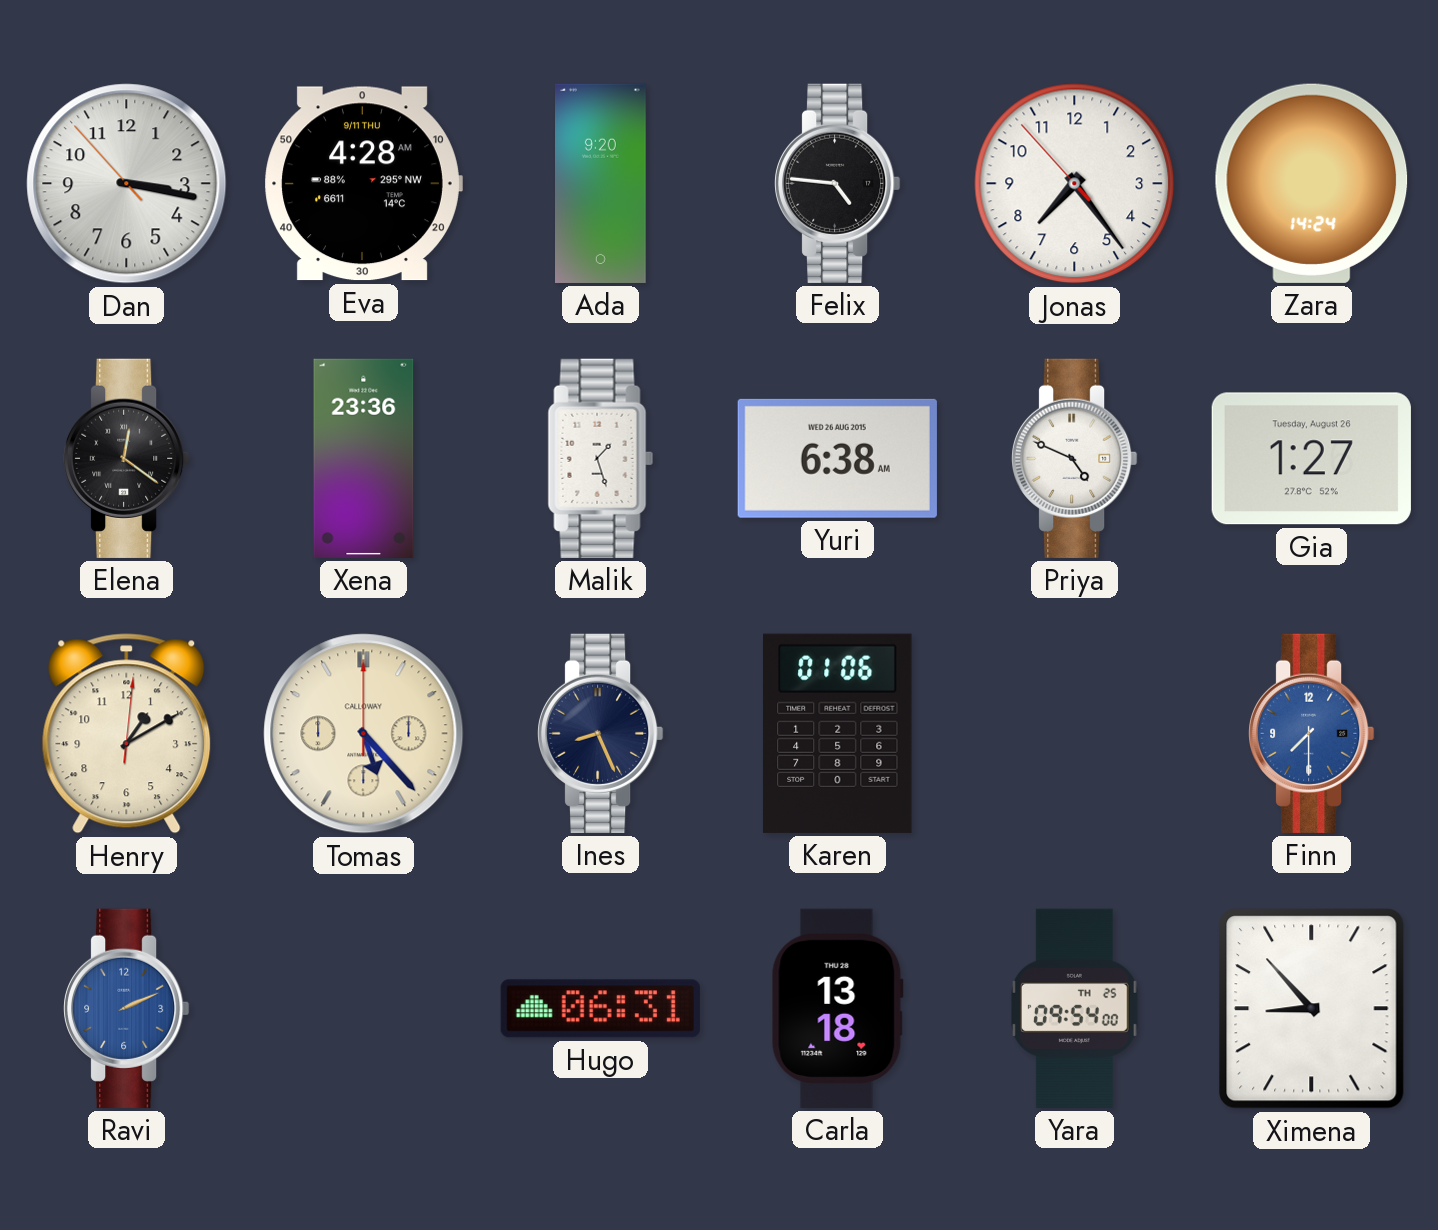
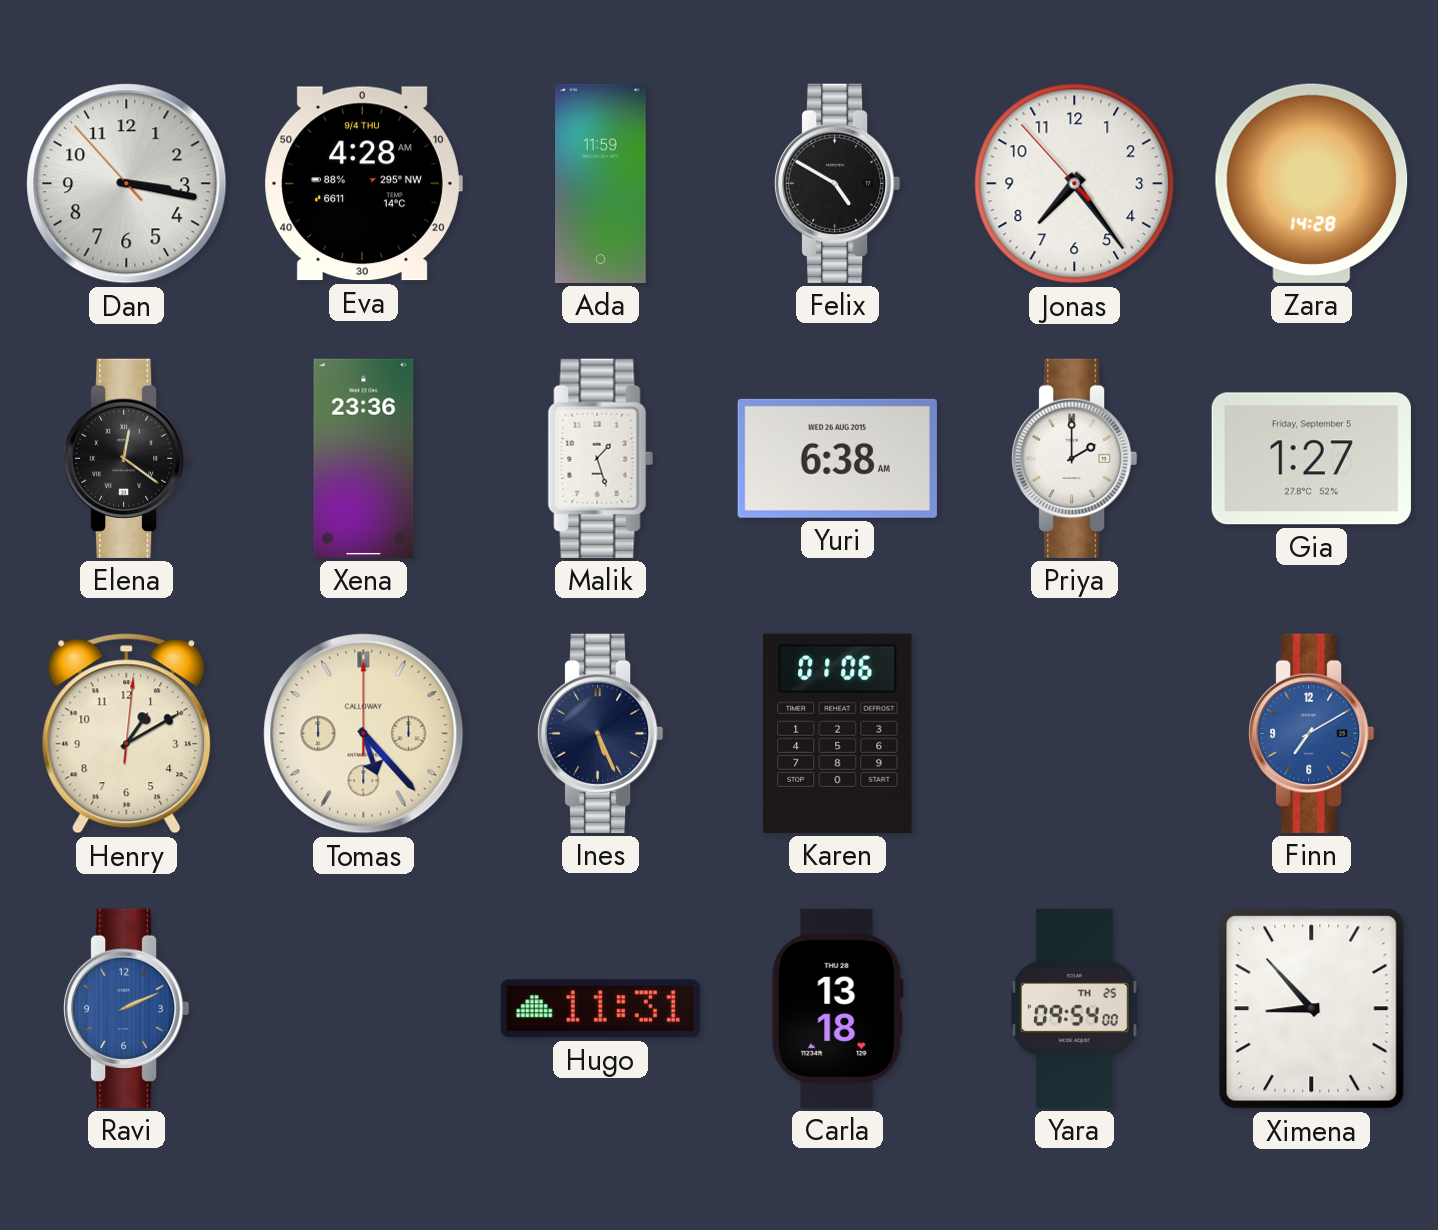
Eva date: 9/11 THU -> 9/4 THU (363, 184)
Ada: 9:20 -> 11:59 (601, 183)
Felix: 4:46 -> 4:50 (838, 183)
Zara: 14:24 -> 14:28 (1312, 183)
Priya: 4:49 -> 2:00 (1075, 458)
Gia date: Tuesday, August 26 -> Friday, September 5 (1311, 459)
Ines: 8:26 -> 5:26 (601, 733)
Finn: 7:30 -> 7:10 (1312, 733)
Hugo: 06:31 -> 11:31 (600, 1009)
